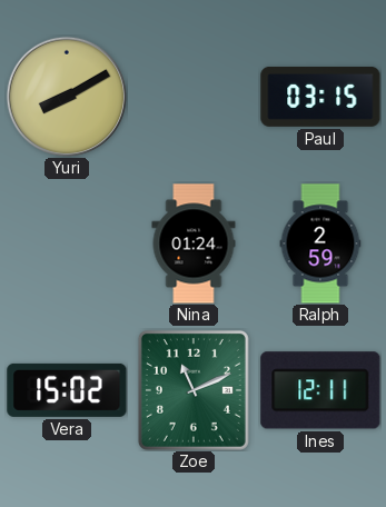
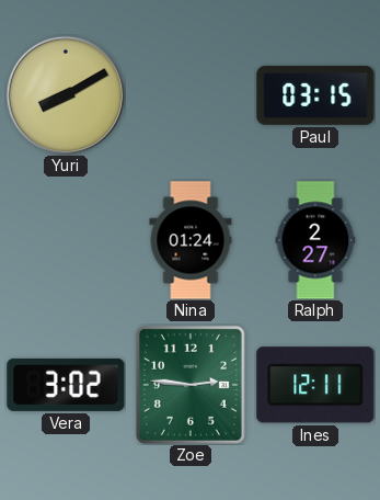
Ralph: 2:59 -> 2:27 (315, 240)
Vera: 15:02 -> 3:02 (66, 385)
Zoe: 11:11 -> 2:46 (191, 385)
